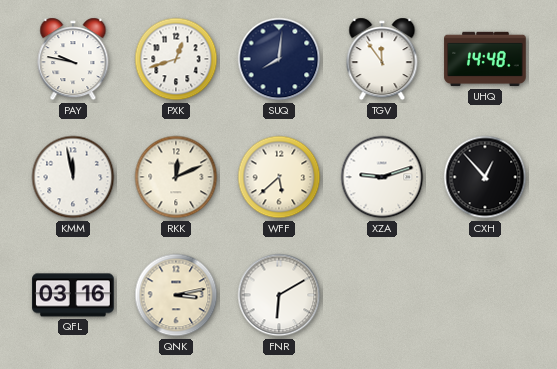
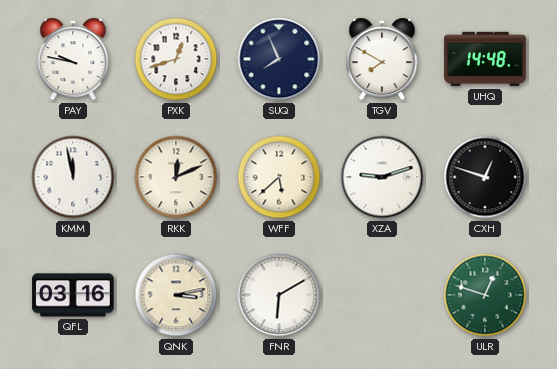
SUQ: 8:01 -> 7:56 (279, 59)
TGV: 11:54 -> 7:50 (382, 59)
CXH: 12:53 -> 12:48 (485, 177)
ULR: none -> 12:48 (485, 295)
